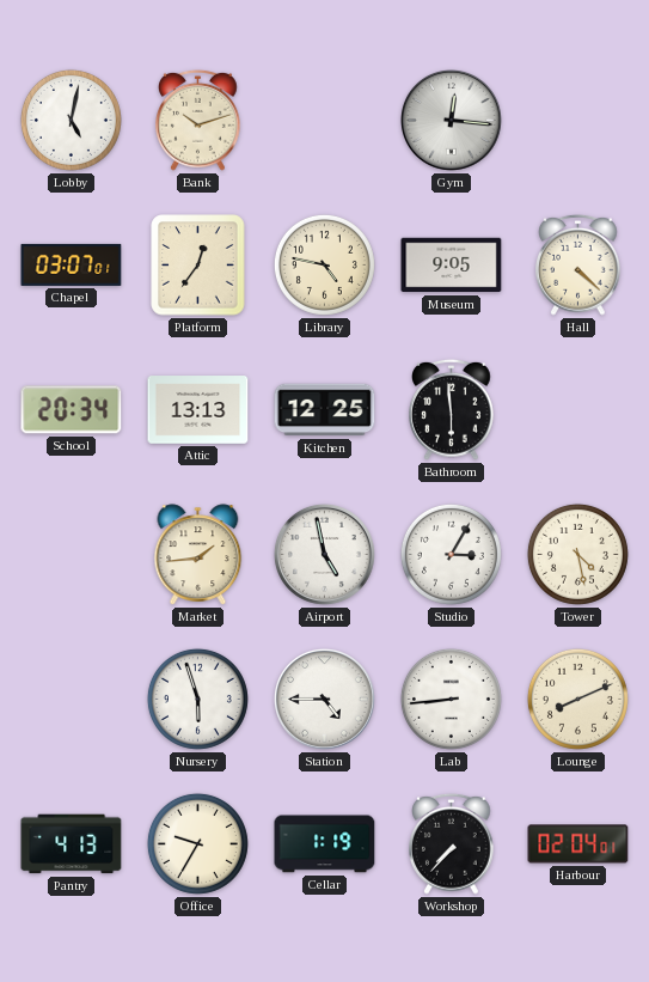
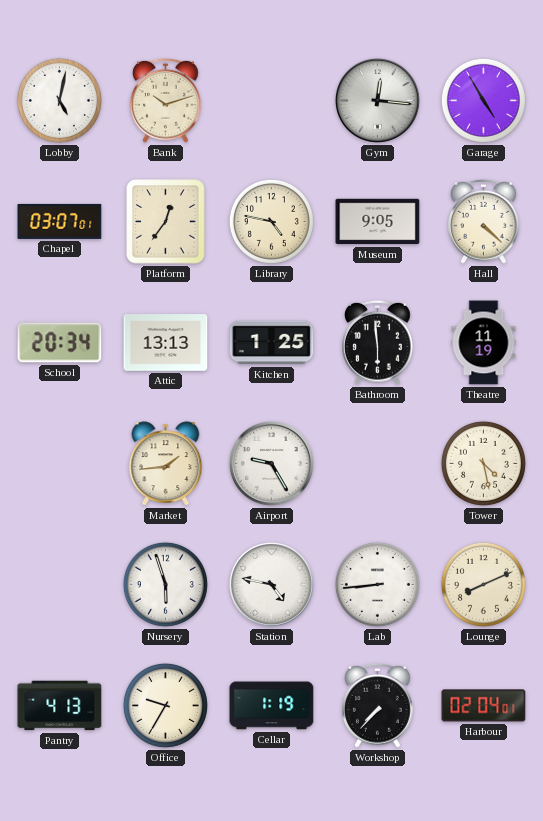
Garage: none -> 4:55 (483, 100)
Kitchen: 12:25 -> 1:25 (272, 343)
Theatre: none -> 11:19 (484, 343)
Airport: 4:58 -> 9:25 (272, 464)
Studio: 3:05 -> none (451, 554)
Station: 4:45 -> 4:47 (272, 585)
